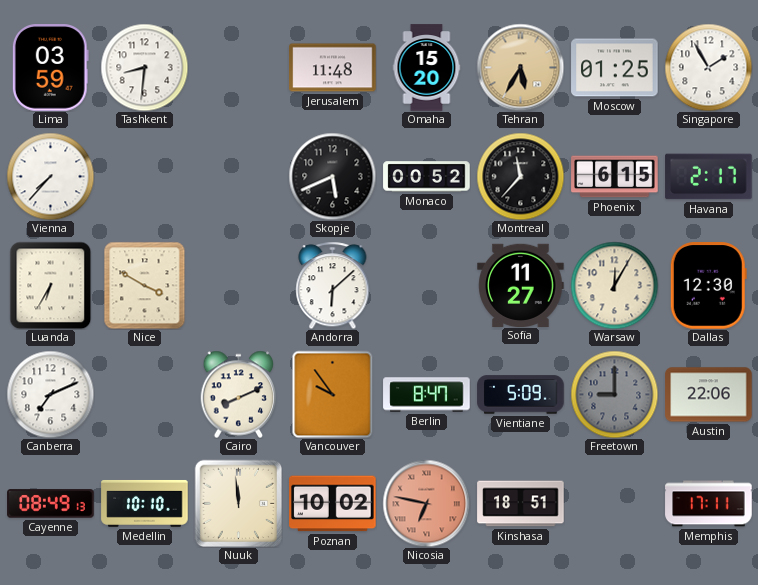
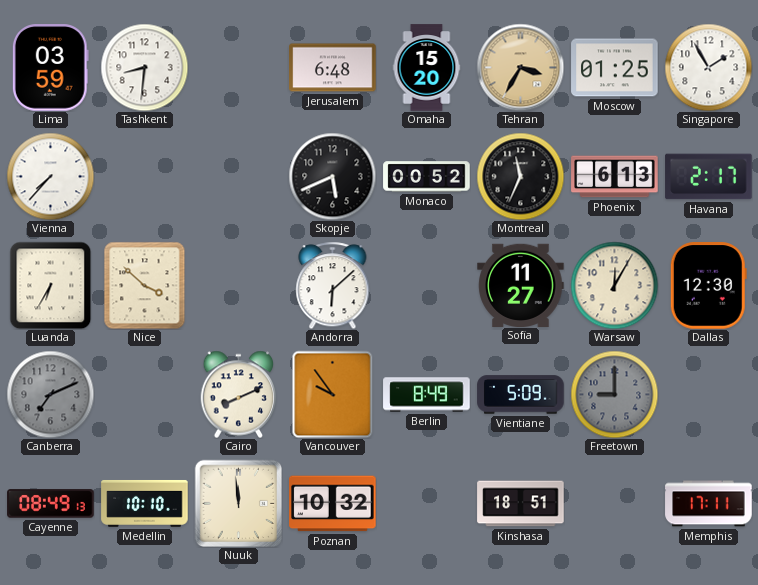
Jerusalem: 11:48 -> 6:48 (333, 68)
Tehran: 5:35 -> 3:35 (520, 67)
Montreal: 11:37 -> 11:34 (520, 176)
Phoenix: 6:15 -> 6:13 (615, 177)
Nice: 3:50 -> 3:52 (145, 285)
Canberra dial: white -> grey (50, 394)
Berlin: 8:47 -> 8:49 (427, 395)
Austin: 22:06 -> none (709, 395)
Poznan: 10:02 -> 10:32 (333, 504)
Nicosia: 6:47 -> none (426, 503)
